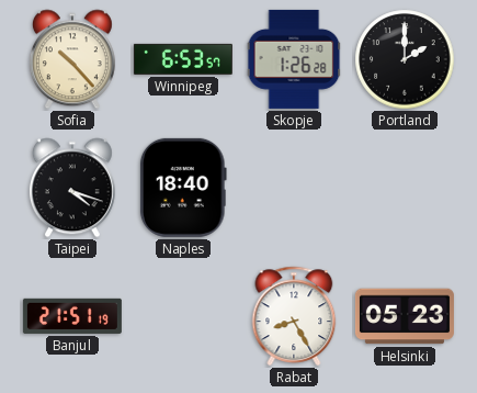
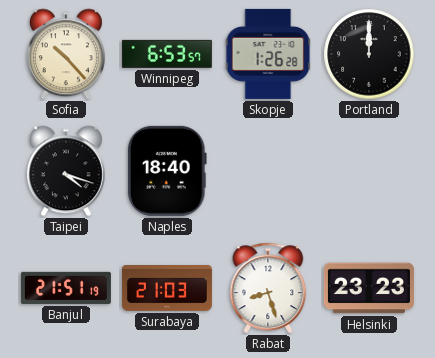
Portland: 2:00 -> 12:00 (369, 54)
Surabaya: none -> 21:03 (167, 289)
Rabat: 8:25 -> 8:27 (268, 288)
Helsinki: 05:23 -> 23:23 (369, 288)
